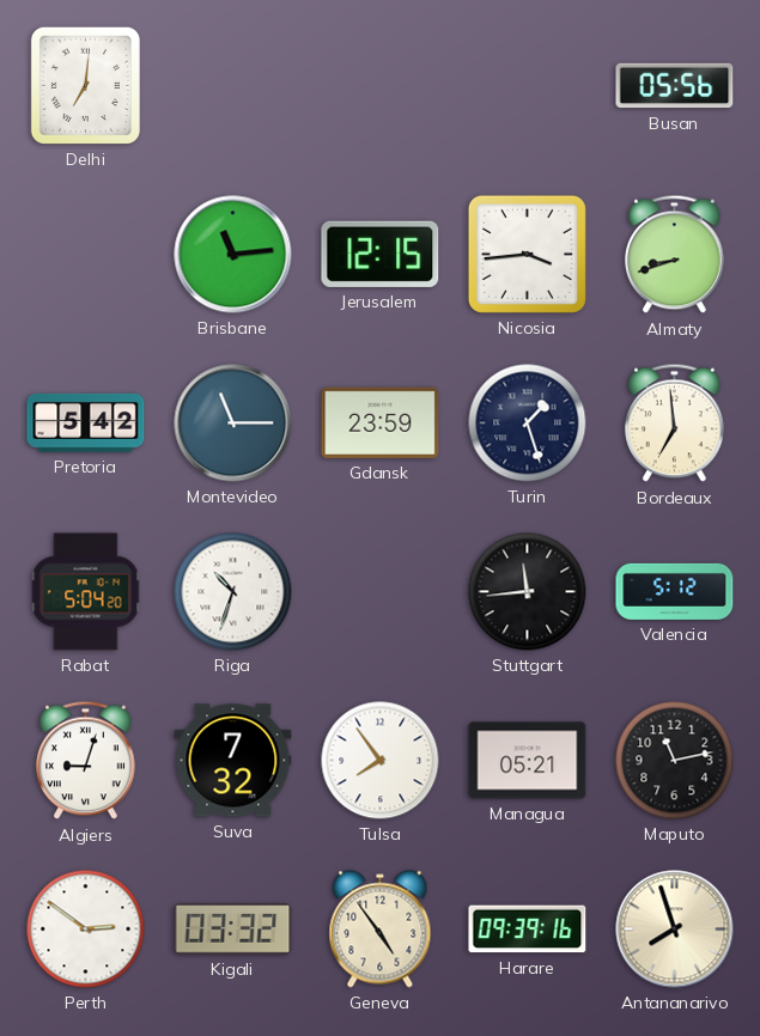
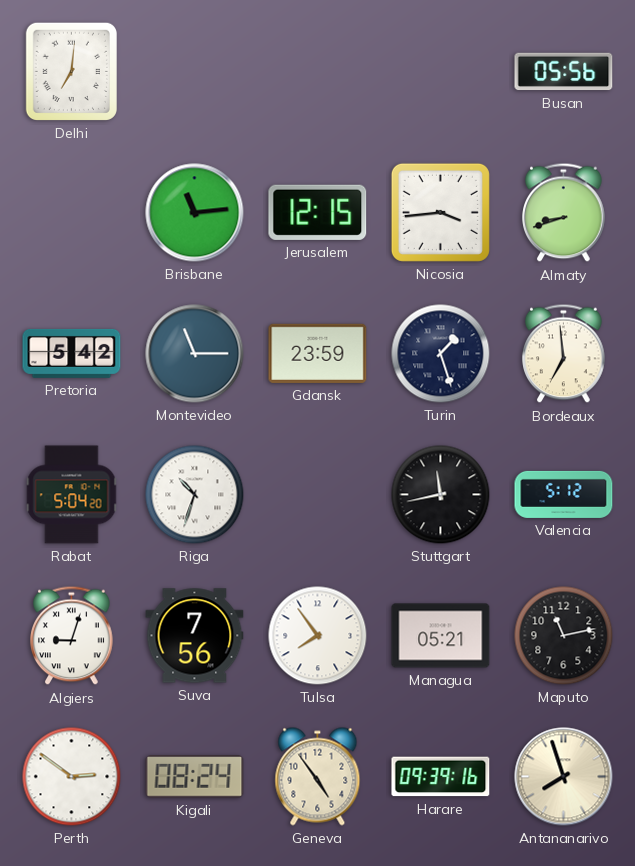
Stuttgart: 11:44 -> 11:43 (441, 495)
Suva: 7:32 -> 7:56 (195, 636)
Kigali: 03:32 -> 08:24 (195, 777)
